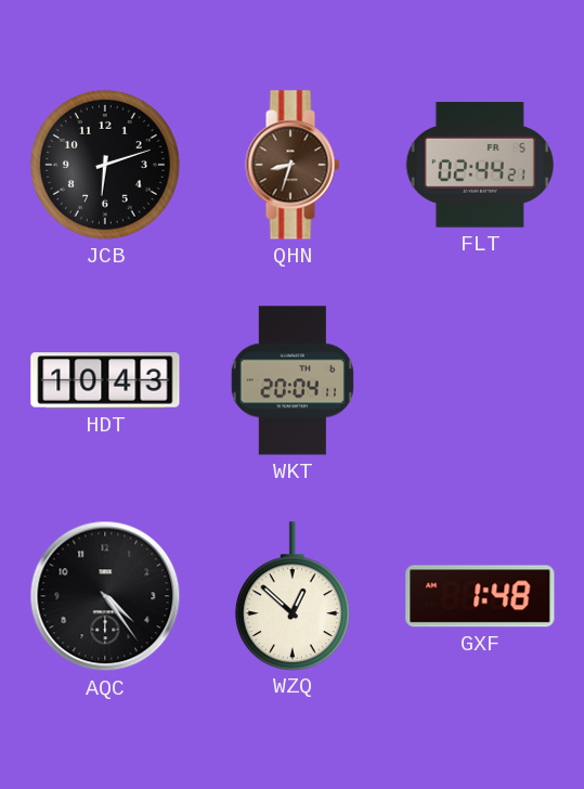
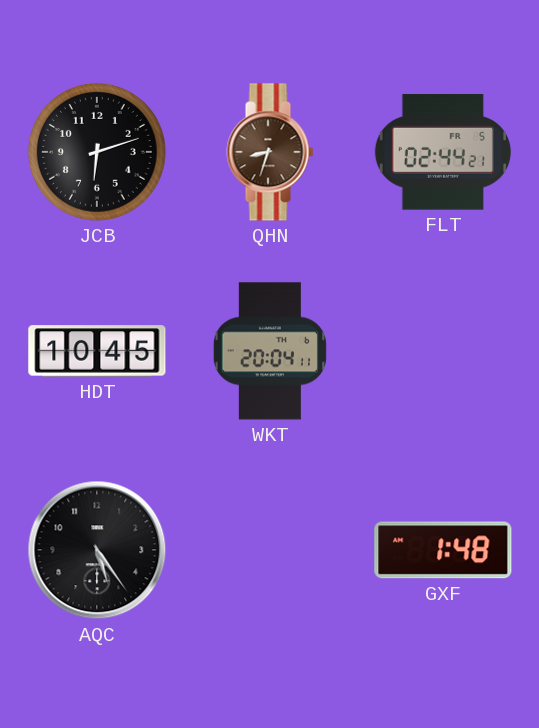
HDT: 10:43 -> 10:45 (97, 351)
AQC: 4:24 -> 5:24 (97, 550)
WZQ: 12:52 -> none (293, 596)
